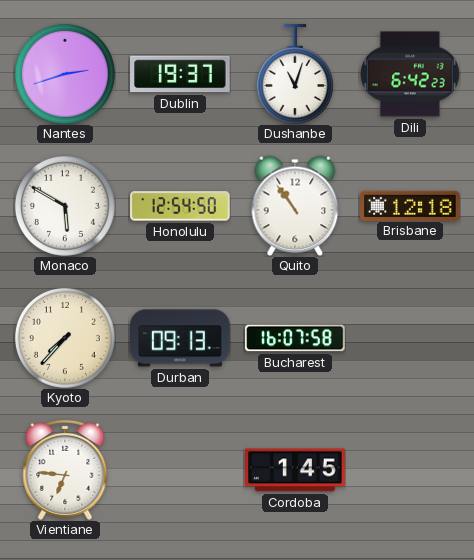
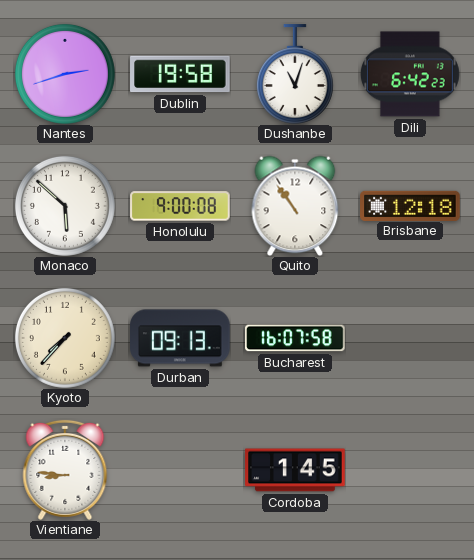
Dublin: 19:37 -> 19:58 (180, 74)
Monaco: 5:50 -> 5:52 (65, 206)
Honolulu: 12:54 -> 9:00 (180, 206)
Vientiane: 6:46 -> 8:46 (65, 470)
